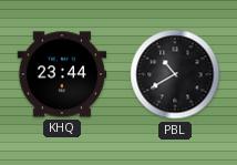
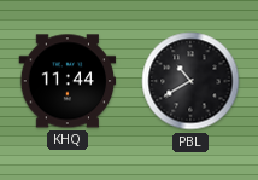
KHQ: 23:44 -> 11:44 (68, 81)
